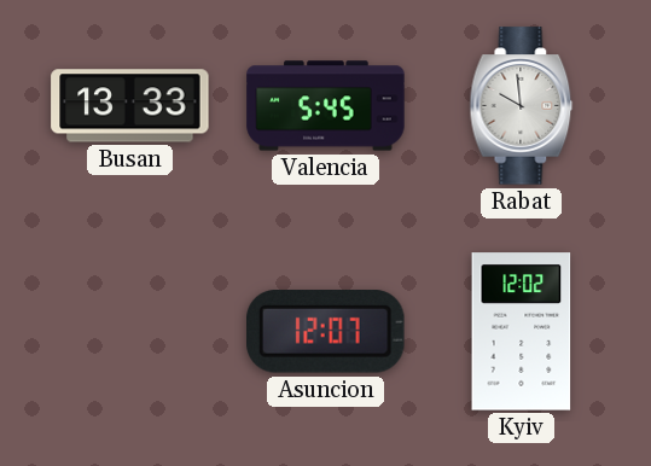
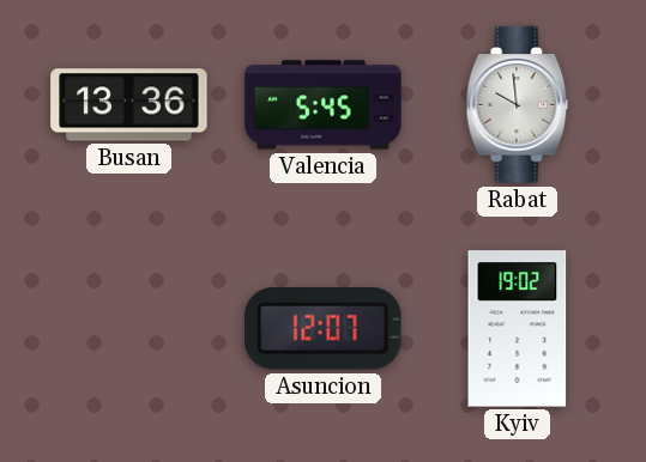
Busan: 13:33 -> 13:36 (129, 105)
Kyiv: 12:02 -> 19:02 (518, 329)
